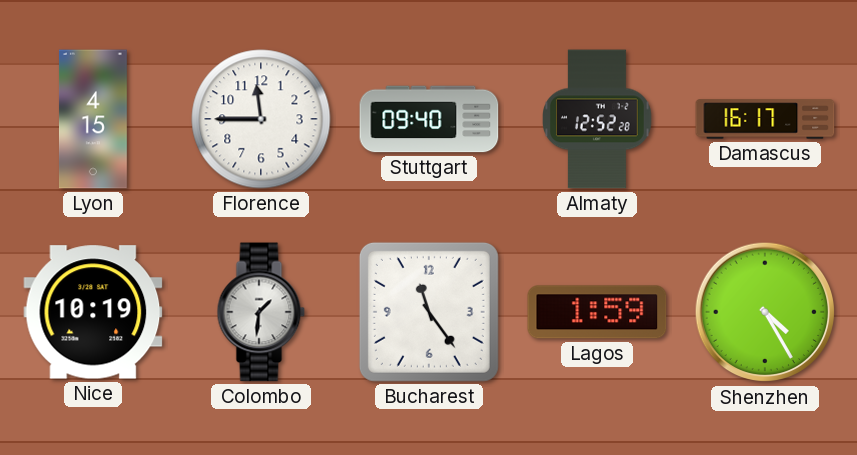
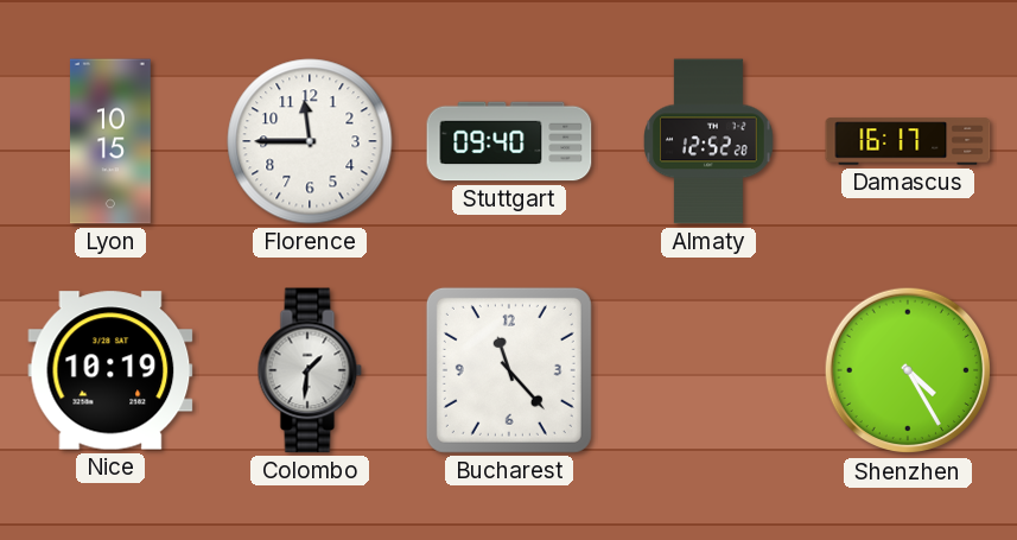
Lyon: 4:15 -> 10:15 (110, 141)
Bucharest: 11:24 -> 11:23 (509, 370)
Lagos: 1:59 -> none (597, 312)
